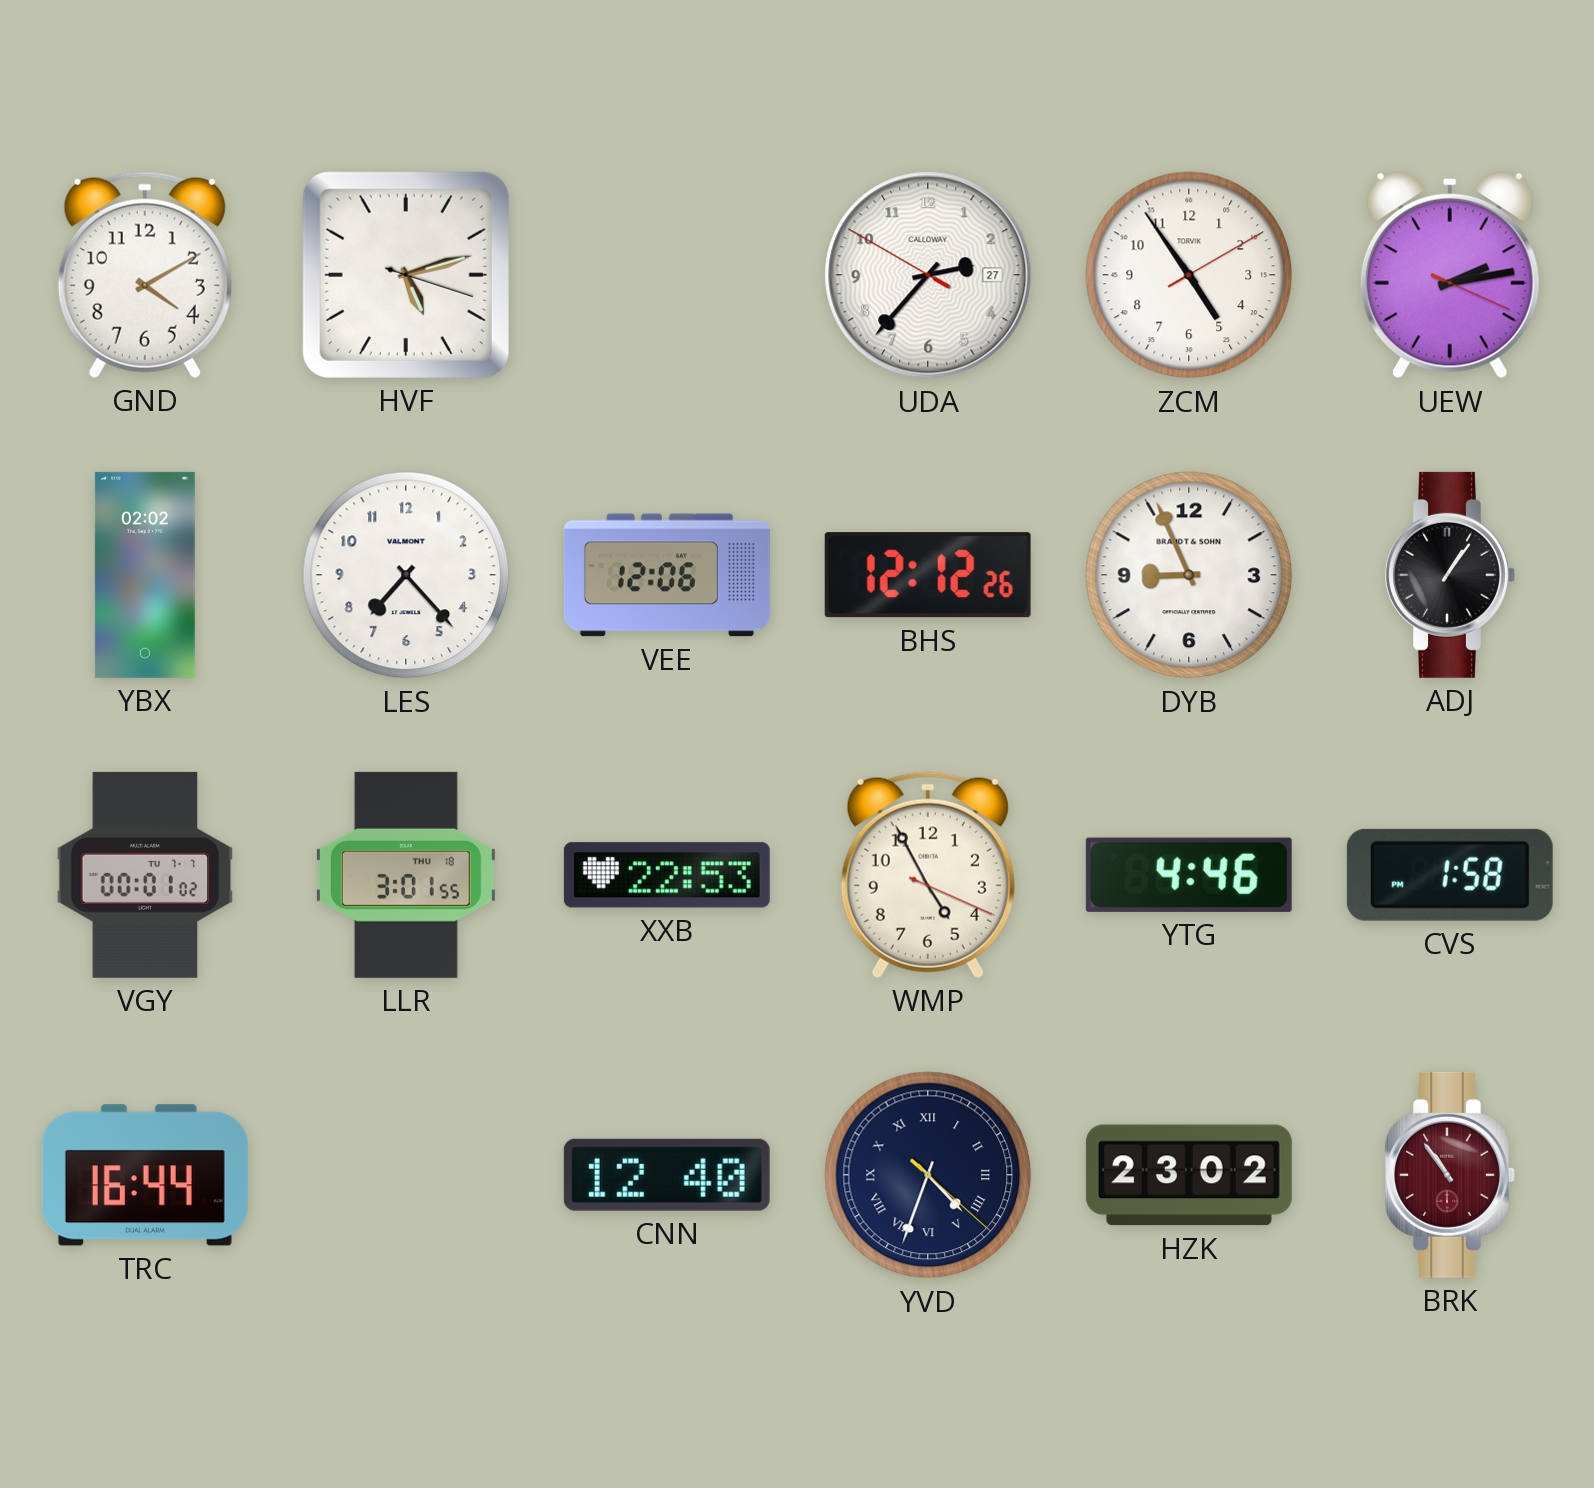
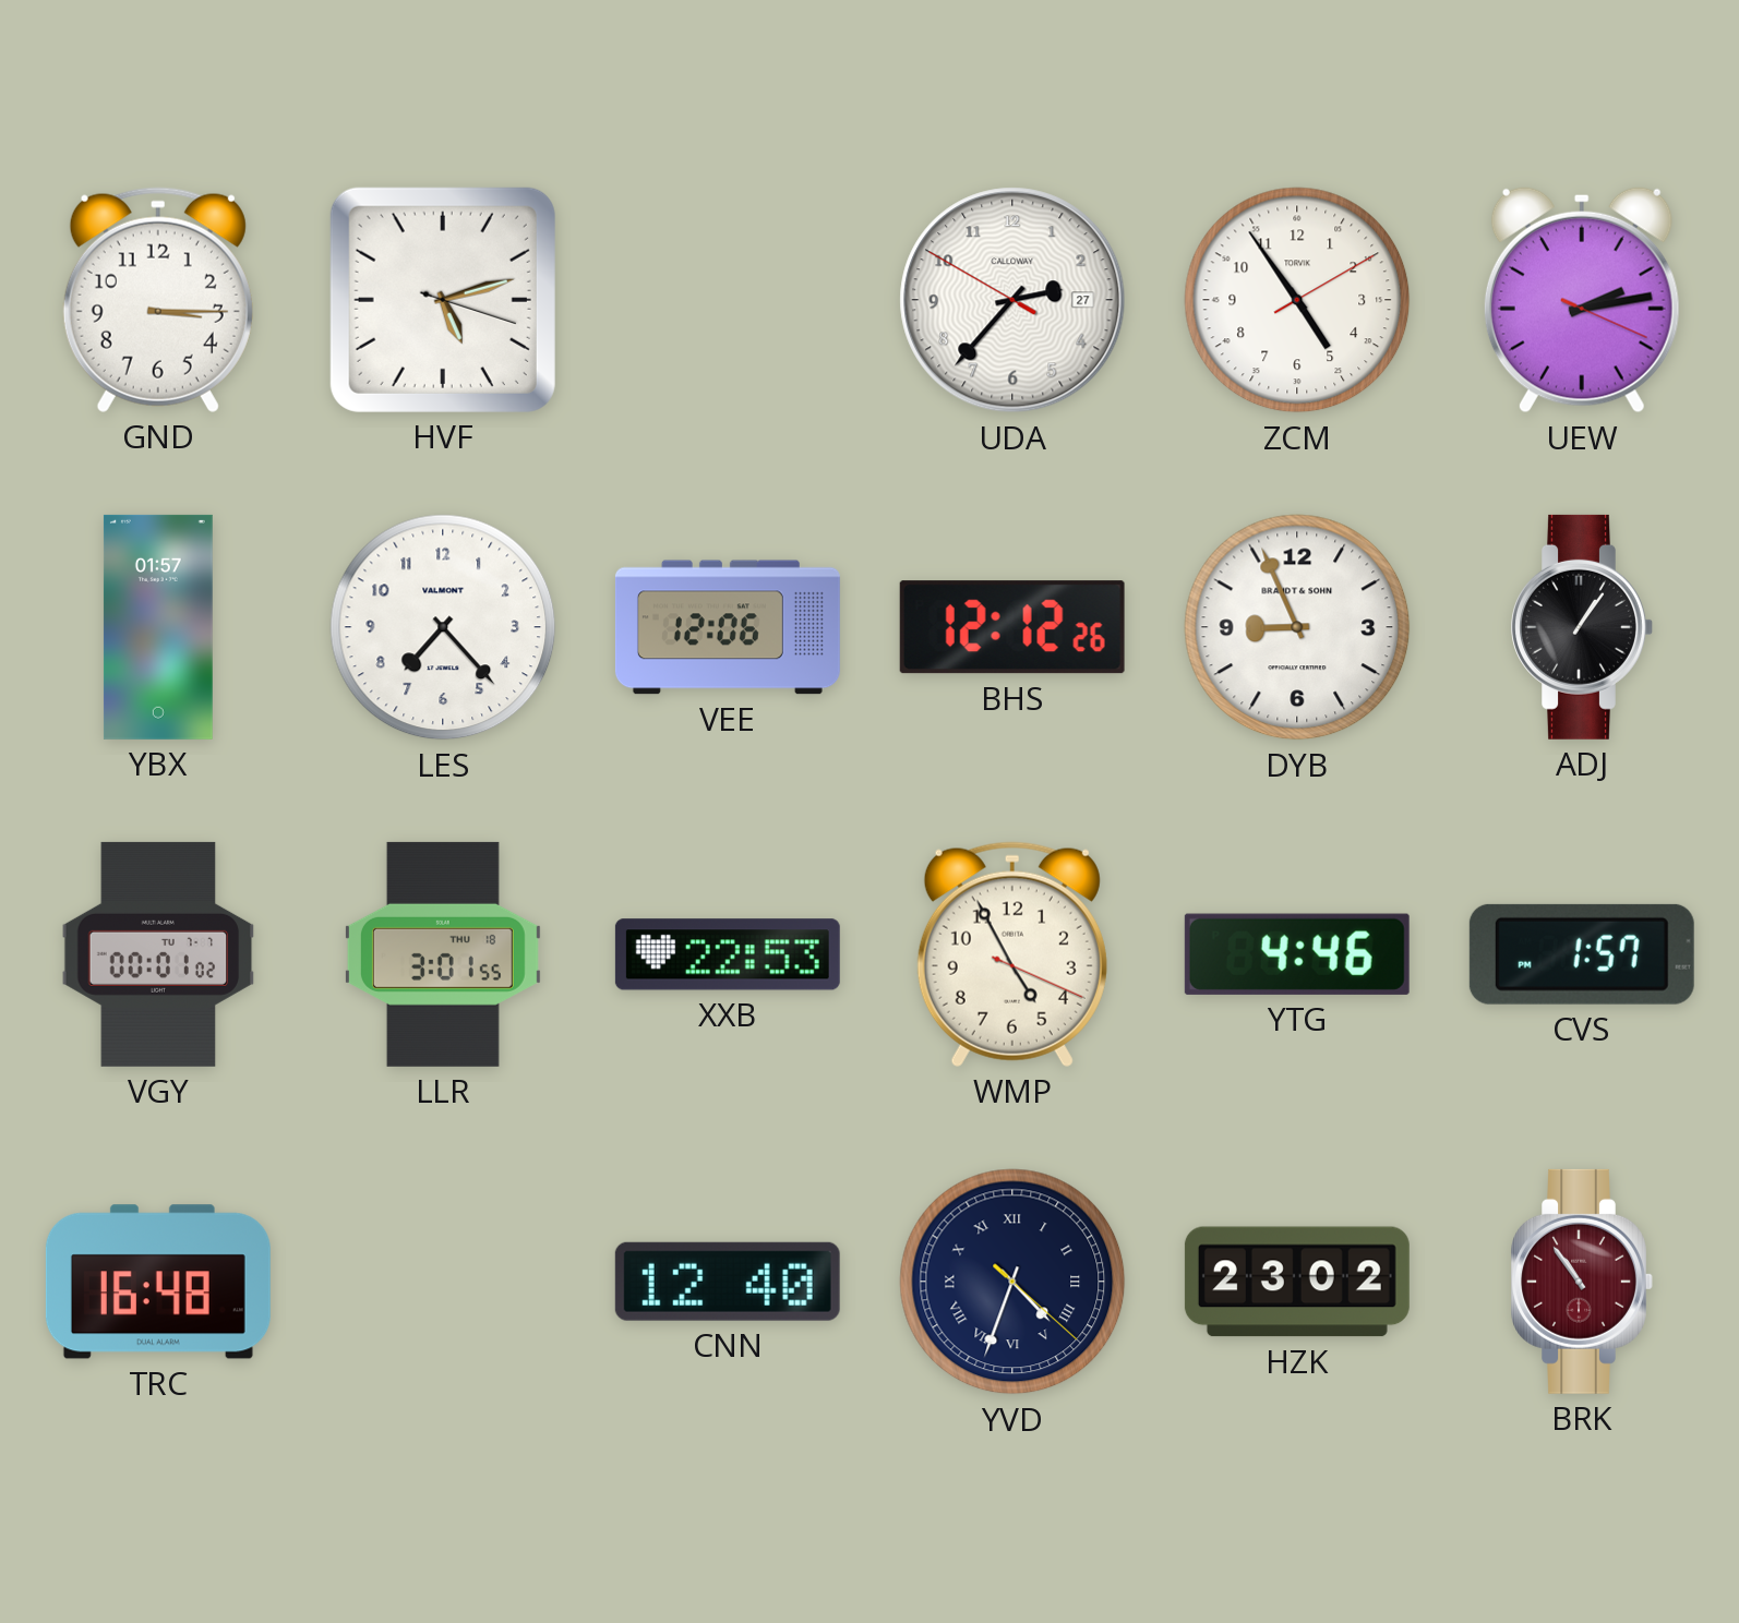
GND: 4:10 -> 3:15 (158, 300)
YBX: 02:02 -> 01:57 (158, 627)
CVS: 1:58 -> 1:57 (1582, 954)
TRC: 16:44 -> 16:48 (158, 1282)
